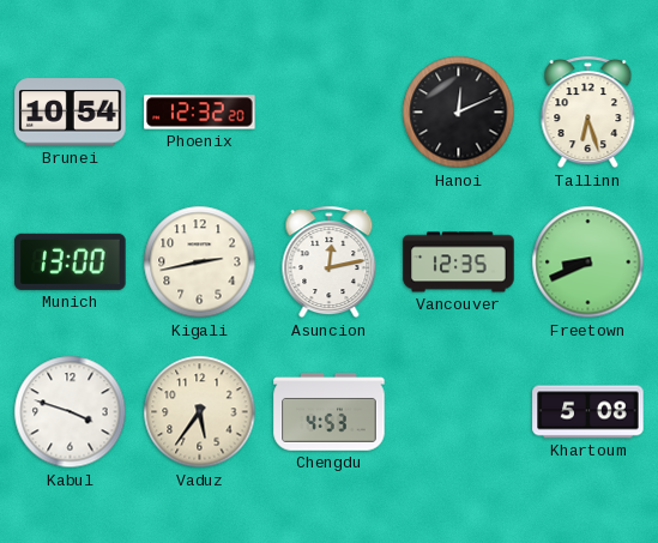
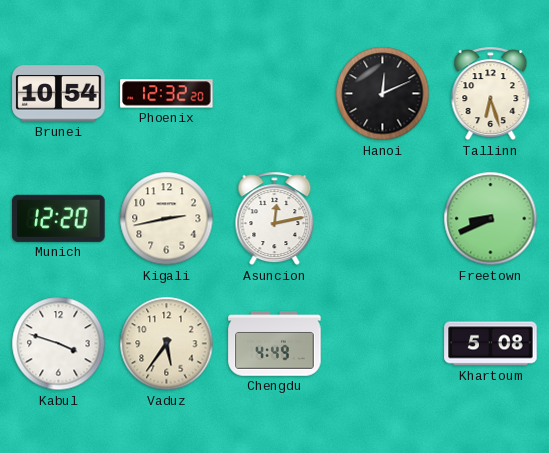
Munich: 13:00 -> 12:20 (59, 218)
Vancouver: 12:35 -> none (459, 263)
Chengdu: 4:53 -> 4:49 (275, 344)
